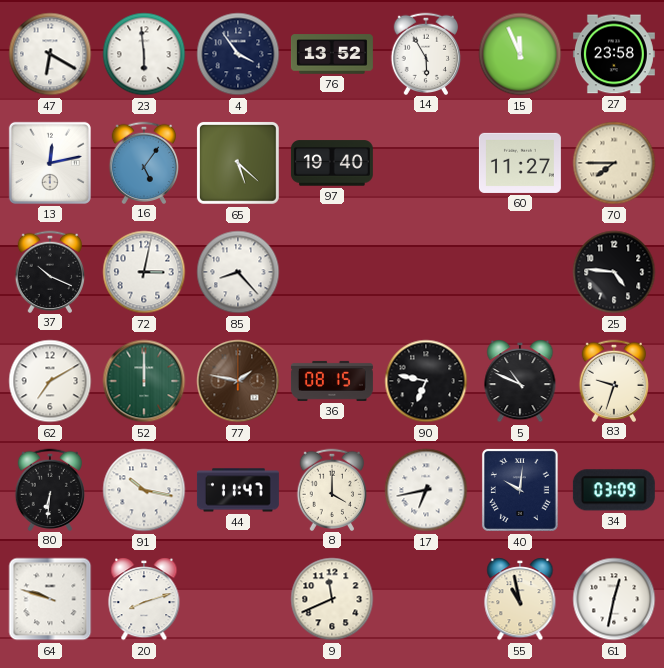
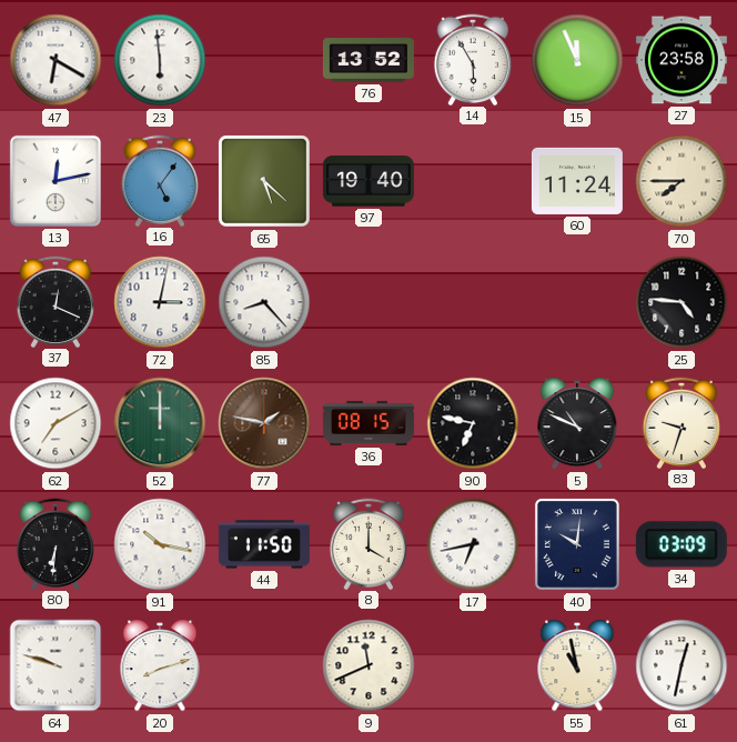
4: 3:54 -> none (238, 54)
60: 11:27 -> 11:24 (577, 181)
37: 10:19 -> 12:19 (55, 301)
44: 11:47 -> 11:50 (264, 544)
